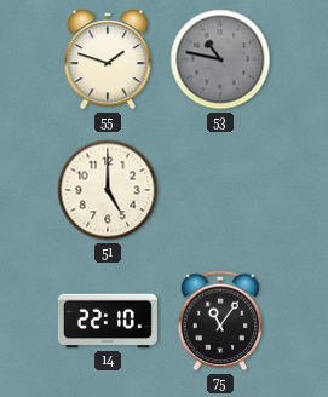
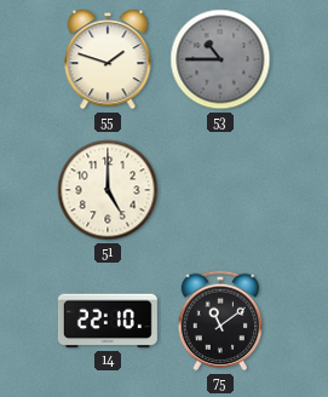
53: 10:47 -> 10:45 (220, 59)
75: 11:06 -> 11:09 (220, 321)
